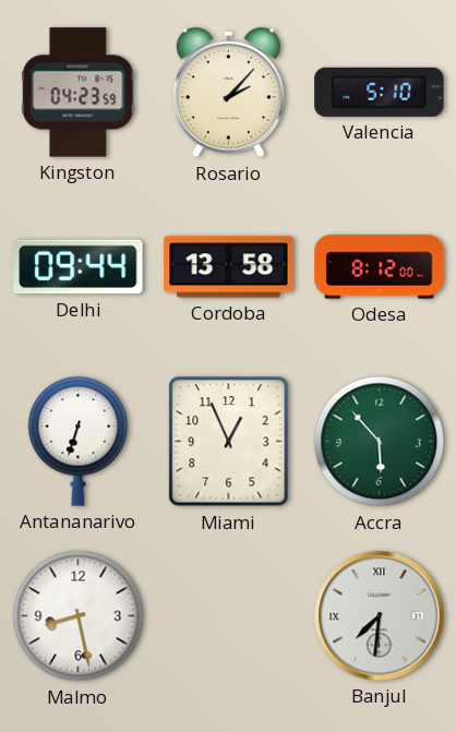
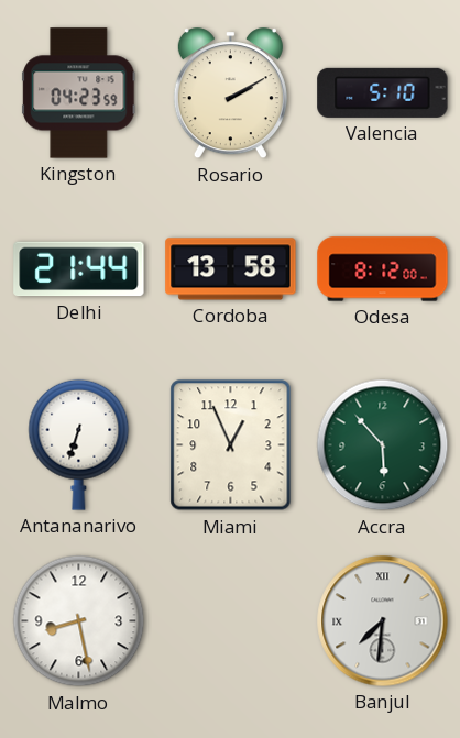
Rosario: 2:07 -> 2:10 (230, 93)
Delhi: 09:44 -> 21:44 (79, 269)
